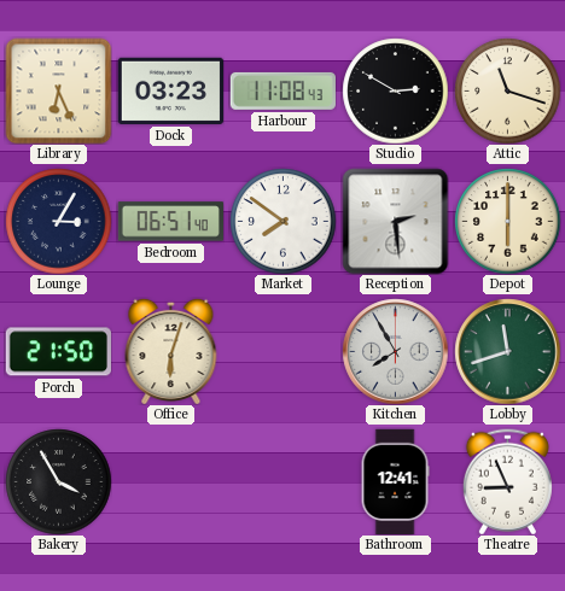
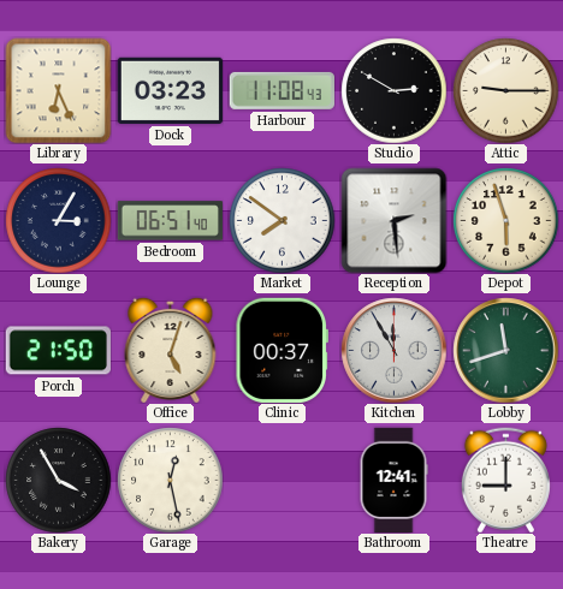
Attic: 11:18 -> 9:15 (505, 90)
Depot: 6:00 -> 5:57 (505, 220)
Office: 6:03 -> 5:03 (171, 350)
Clinic: none -> 00:37 (281, 350)
Kitchen: 7:55 -> 11:55 (393, 350)
Garage: none -> 12:28 (170, 480)
Theatre: 8:56 -> 9:00 (505, 480)
